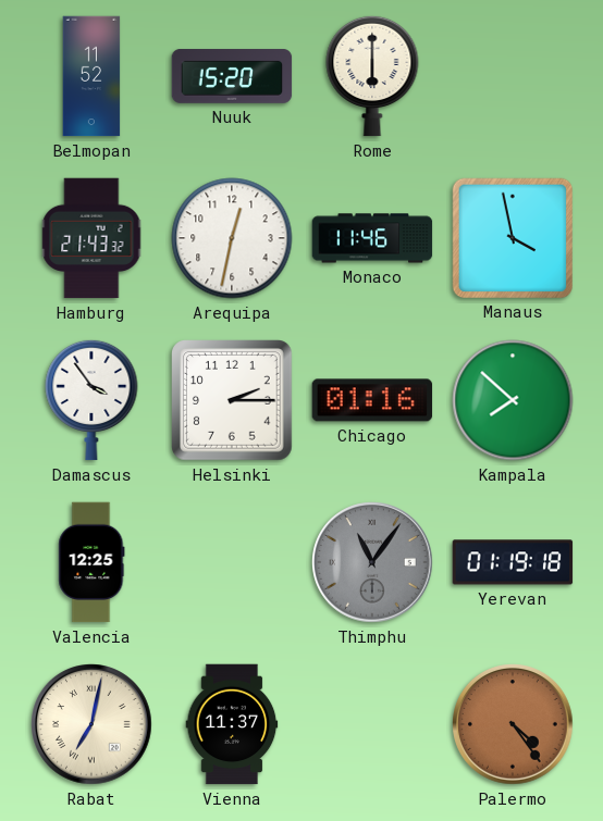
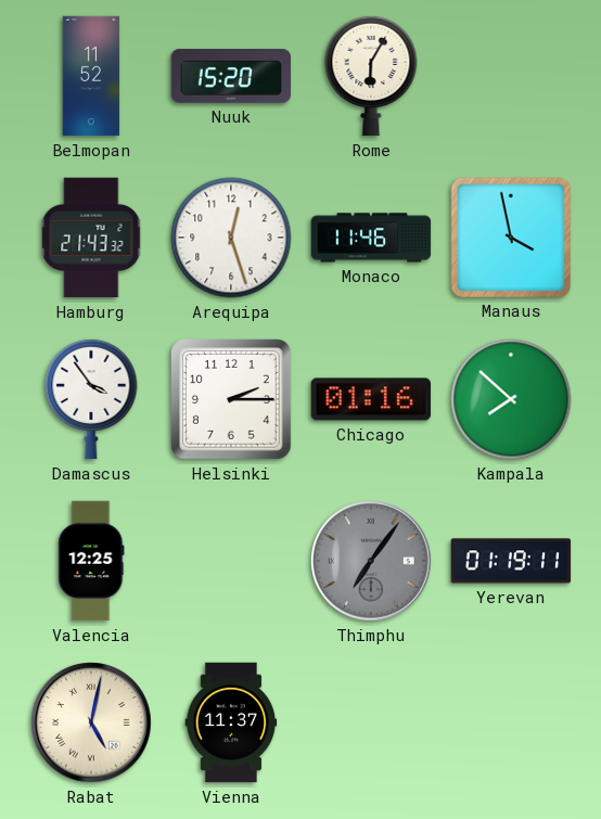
Rome: 6:00 -> 6:05 (371, 76)
Arequipa: 12:32 -> 12:27 (231, 238)
Thimphu: 11:06 -> 7:06 (371, 561)
Yerevan: 01:19:18 -> 01:19:11 (511, 561)
Rabat: 7:02 -> 5:02 (91, 722)
Palermo: 4:24 -> none (513, 724)
